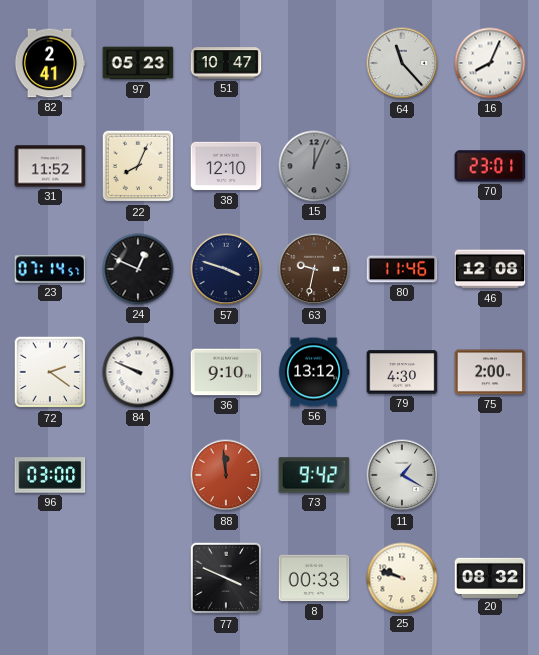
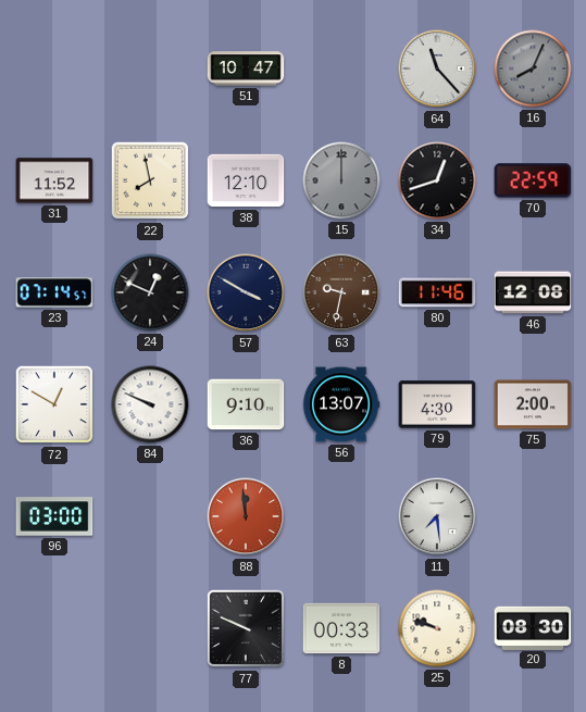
82: 2:41 -> none (50, 63)
97: 05:23 -> none (138, 63)
16 dial: white -> grey (533, 68)
22: 8:04 -> 7:58 (150, 180)
15: 12:04 -> 12:00 (341, 180)
34: none -> 12:42 (437, 180)
70: 23:01 -> 22:59 (533, 180)
57: 3:48 -> 3:50 (246, 292)
72: 2:21 -> 12:50 (54, 404)
56: 13:12 -> 13:07 (341, 404)
73: 9:42 -> none (314, 475)
11: 1:20 -> 7:29 (437, 516)
77: 3:49 -> 9:49 (246, 628)
20: 08:32 -> 08:30 (533, 627)
